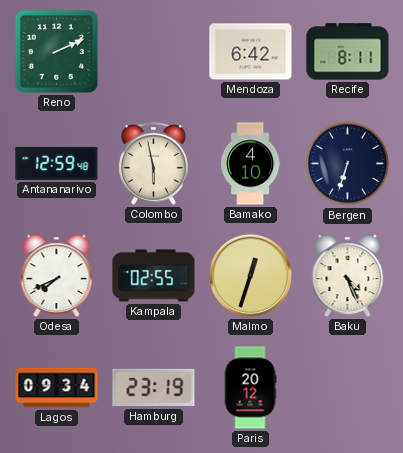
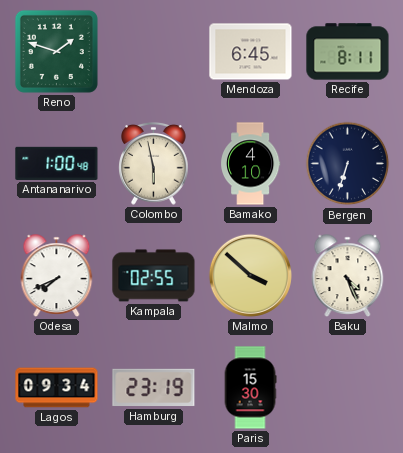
Reno: 2:11 -> 1:48 (56, 51)
Mendoza: 6:42 -> 6:45 (251, 52)
Antananarivo: 12:59 -> 1:00 (57, 163)
Malmo: 12:33 -> 3:52 (250, 275)
Paris: 20:12 -> 15:30 (250, 388)
